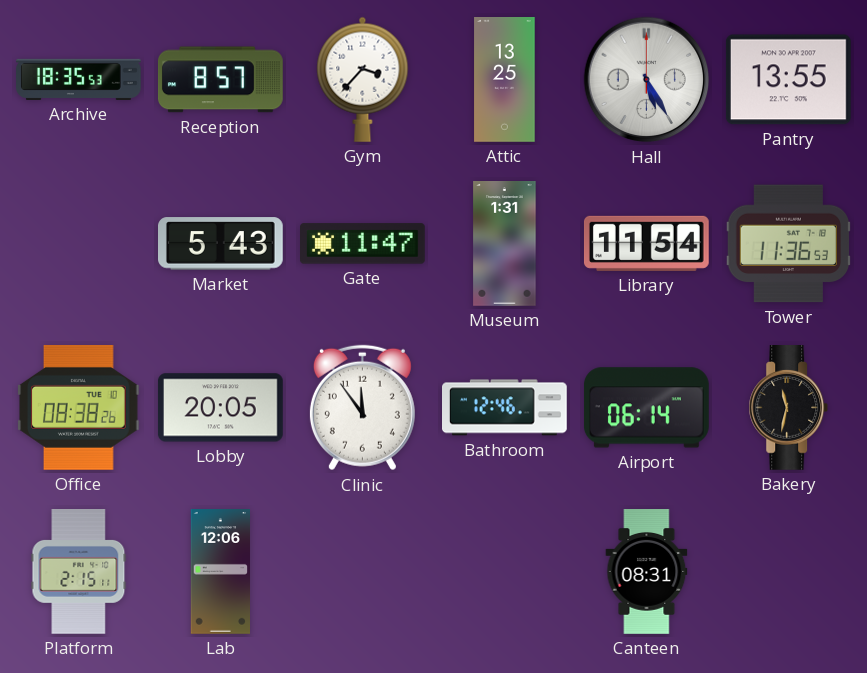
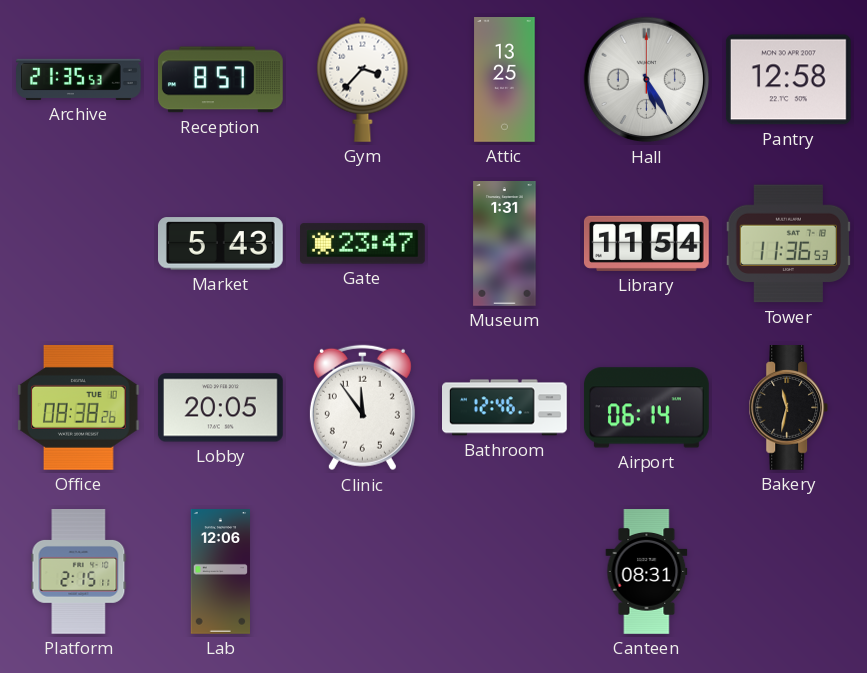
Archive: 18:35 -> 21:35 (79, 79)
Pantry: 13:55 -> 12:58 (788, 80)
Gate: 11:47 -> 23:47 (363, 244)
